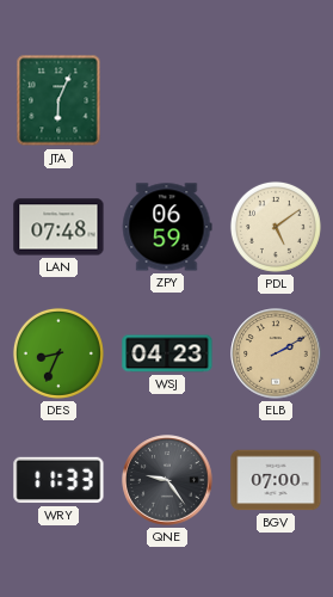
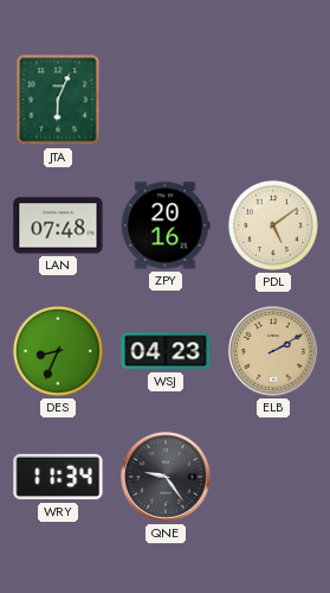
ZPY: 06:59 -> 20:16 (166, 225)
WRY: 11:33 -> 11:34 (58, 477)
BGV: 07:00 -> none (276, 480)
